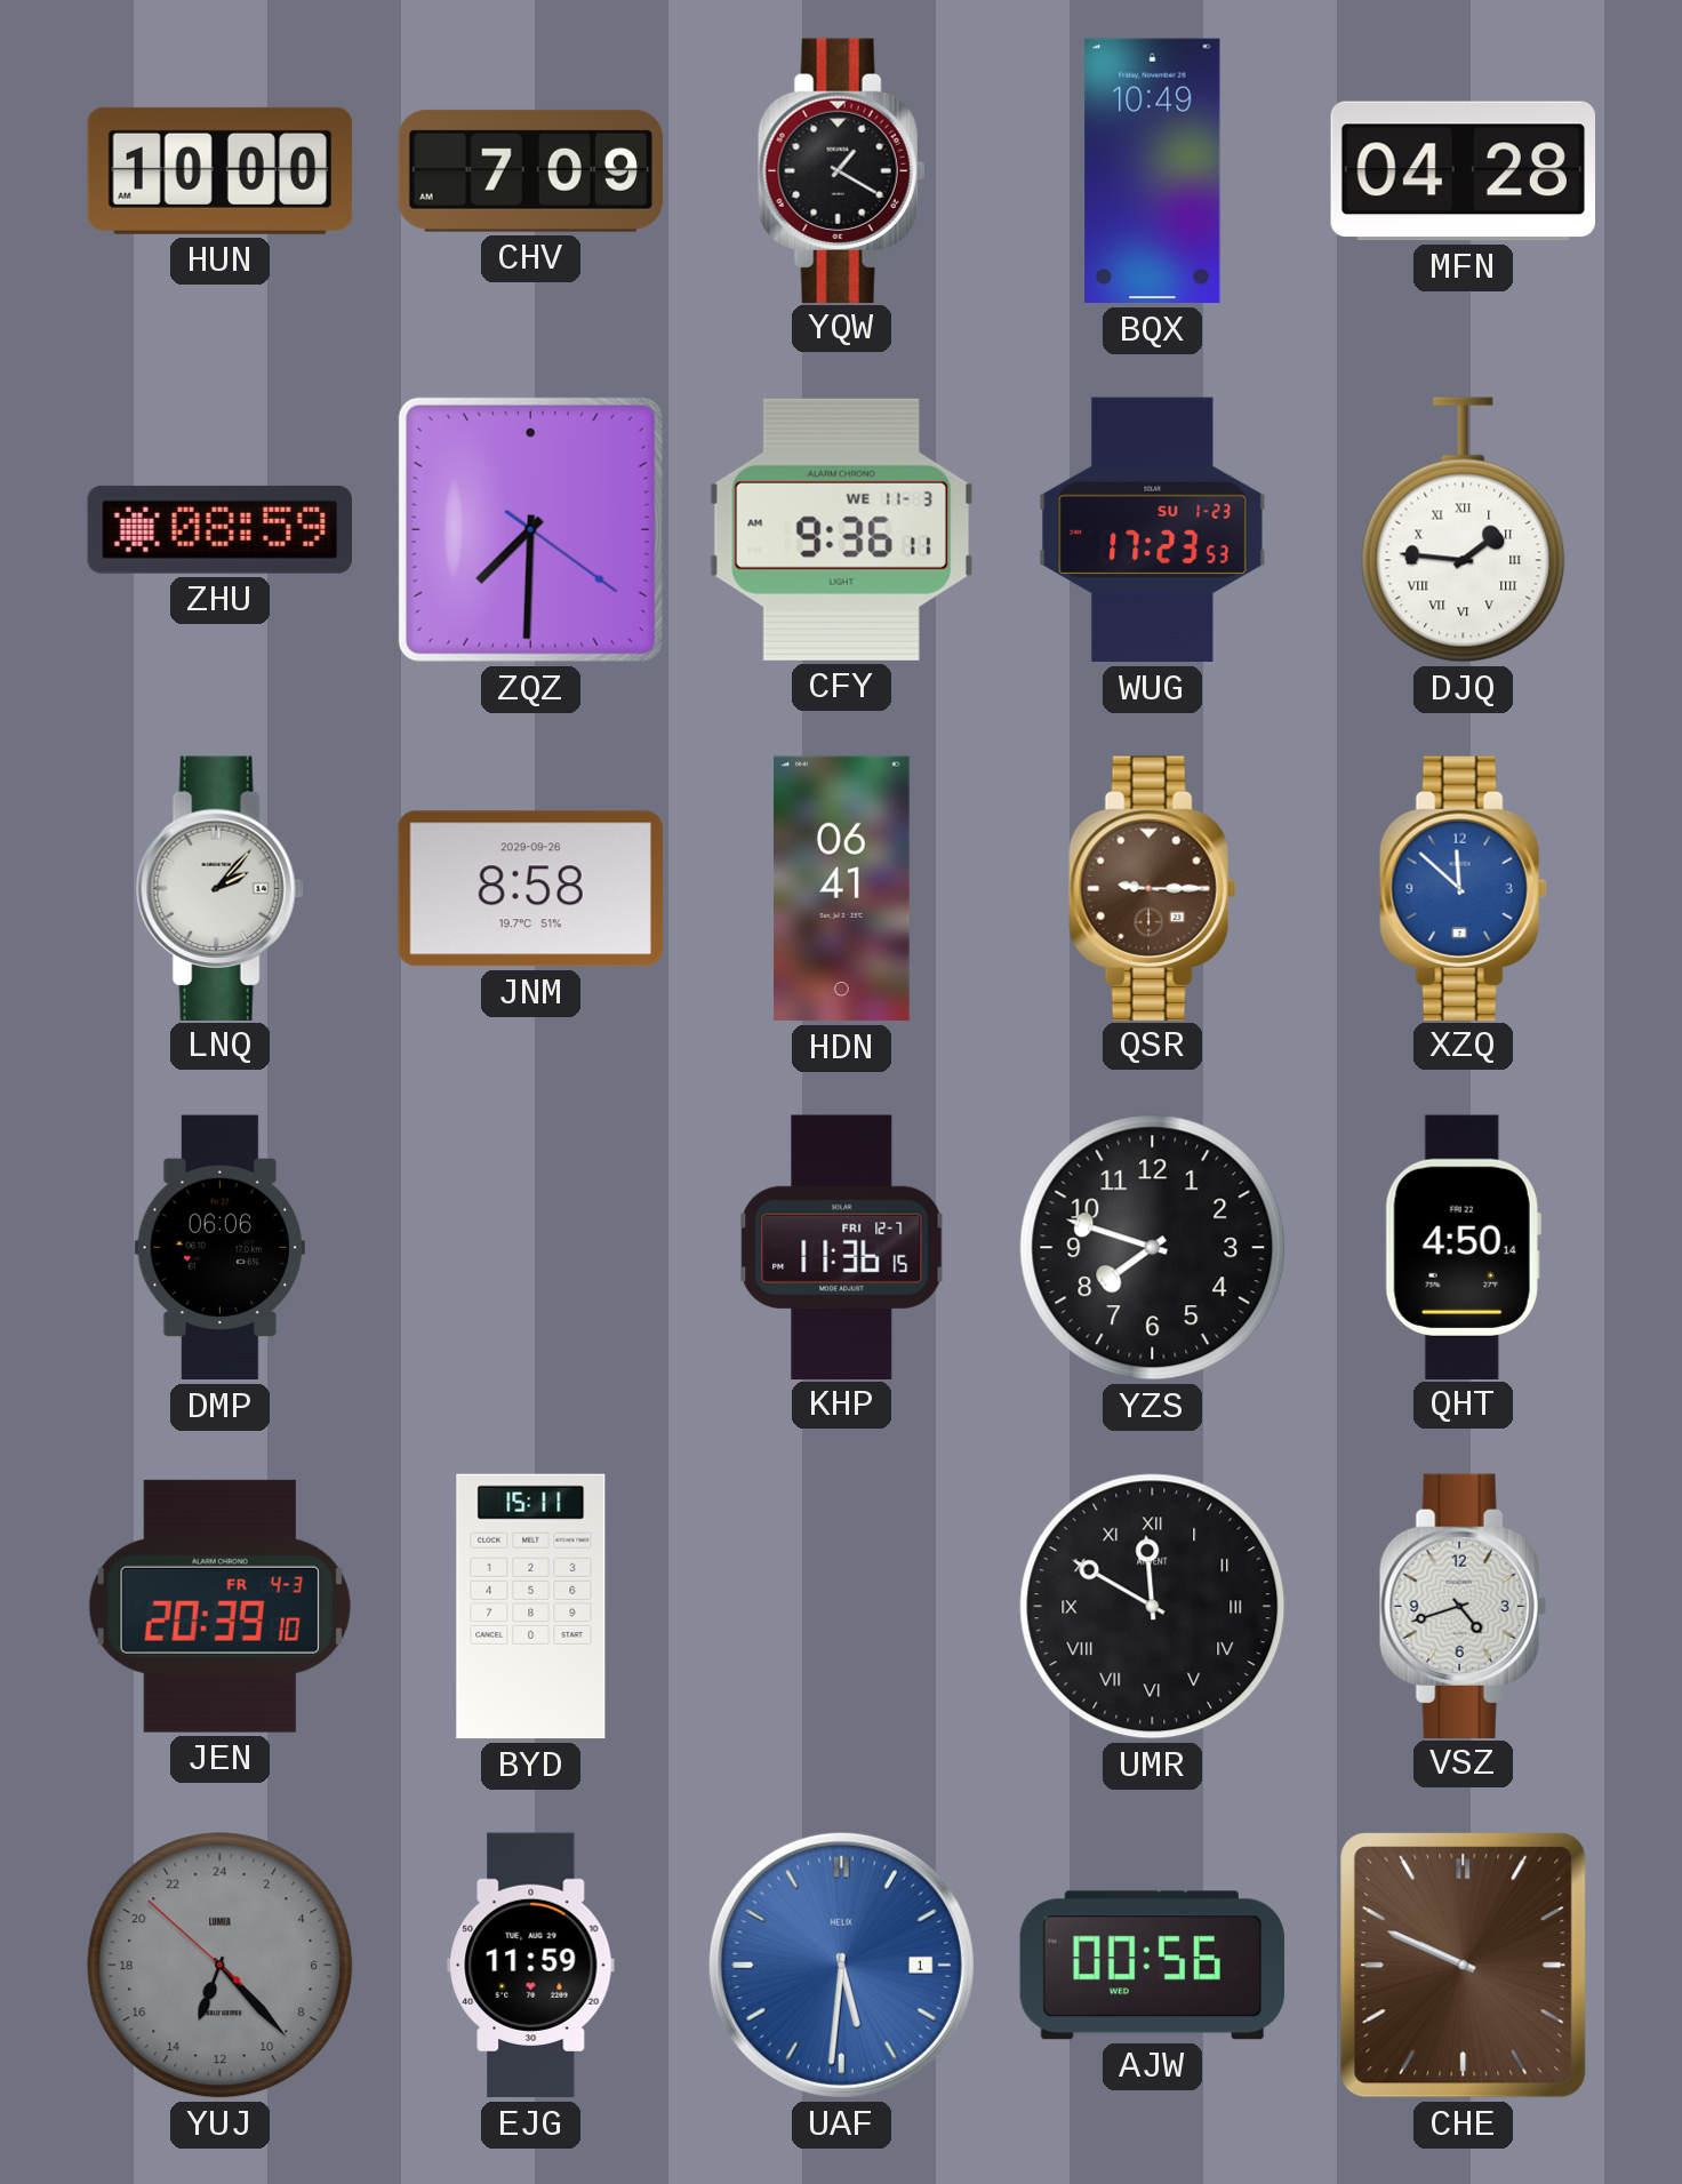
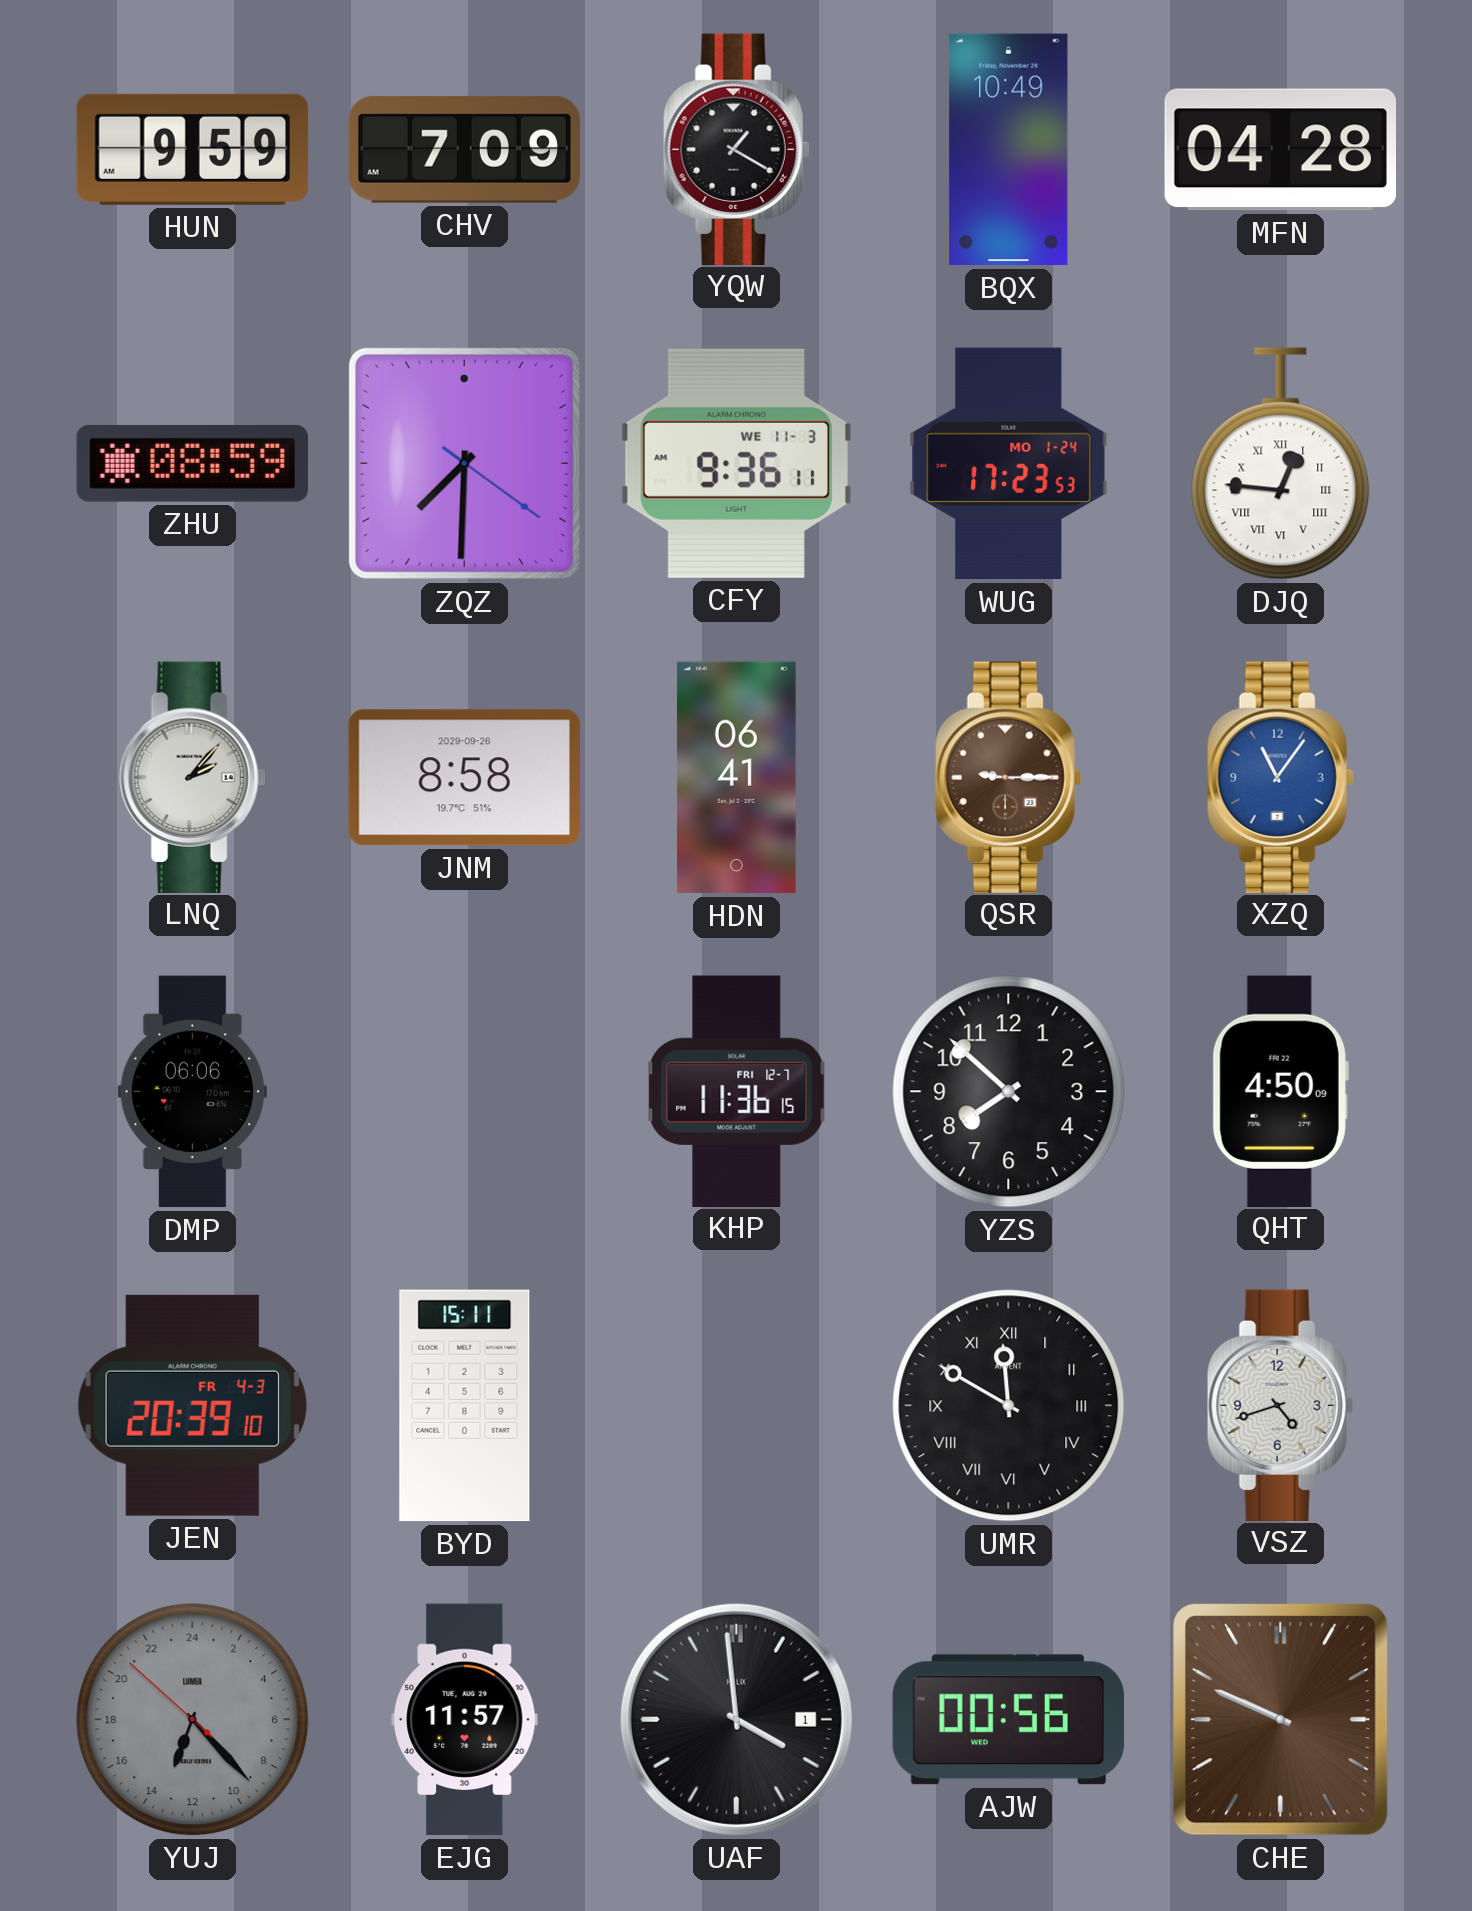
HUN: 10:00 -> 9:59 (193, 149)
WUG date: SU 1-23 -> MO 1-24 (1009, 464)
DJQ: 1:46 -> 12:46 (1281, 464)
XZQ: 11:52 -> 11:06 (1281, 777)
YZS: 7:48 -> 7:52 (1009, 1092)
QHT: 4:50:14 -> 4:50:09 (1280, 1091)
EJG: 11:59 -> 11:57 (465, 1720)
UAF: 5:31 -> 3:59 (736, 1719)
UAF dial: blue -> black (736, 1719)
